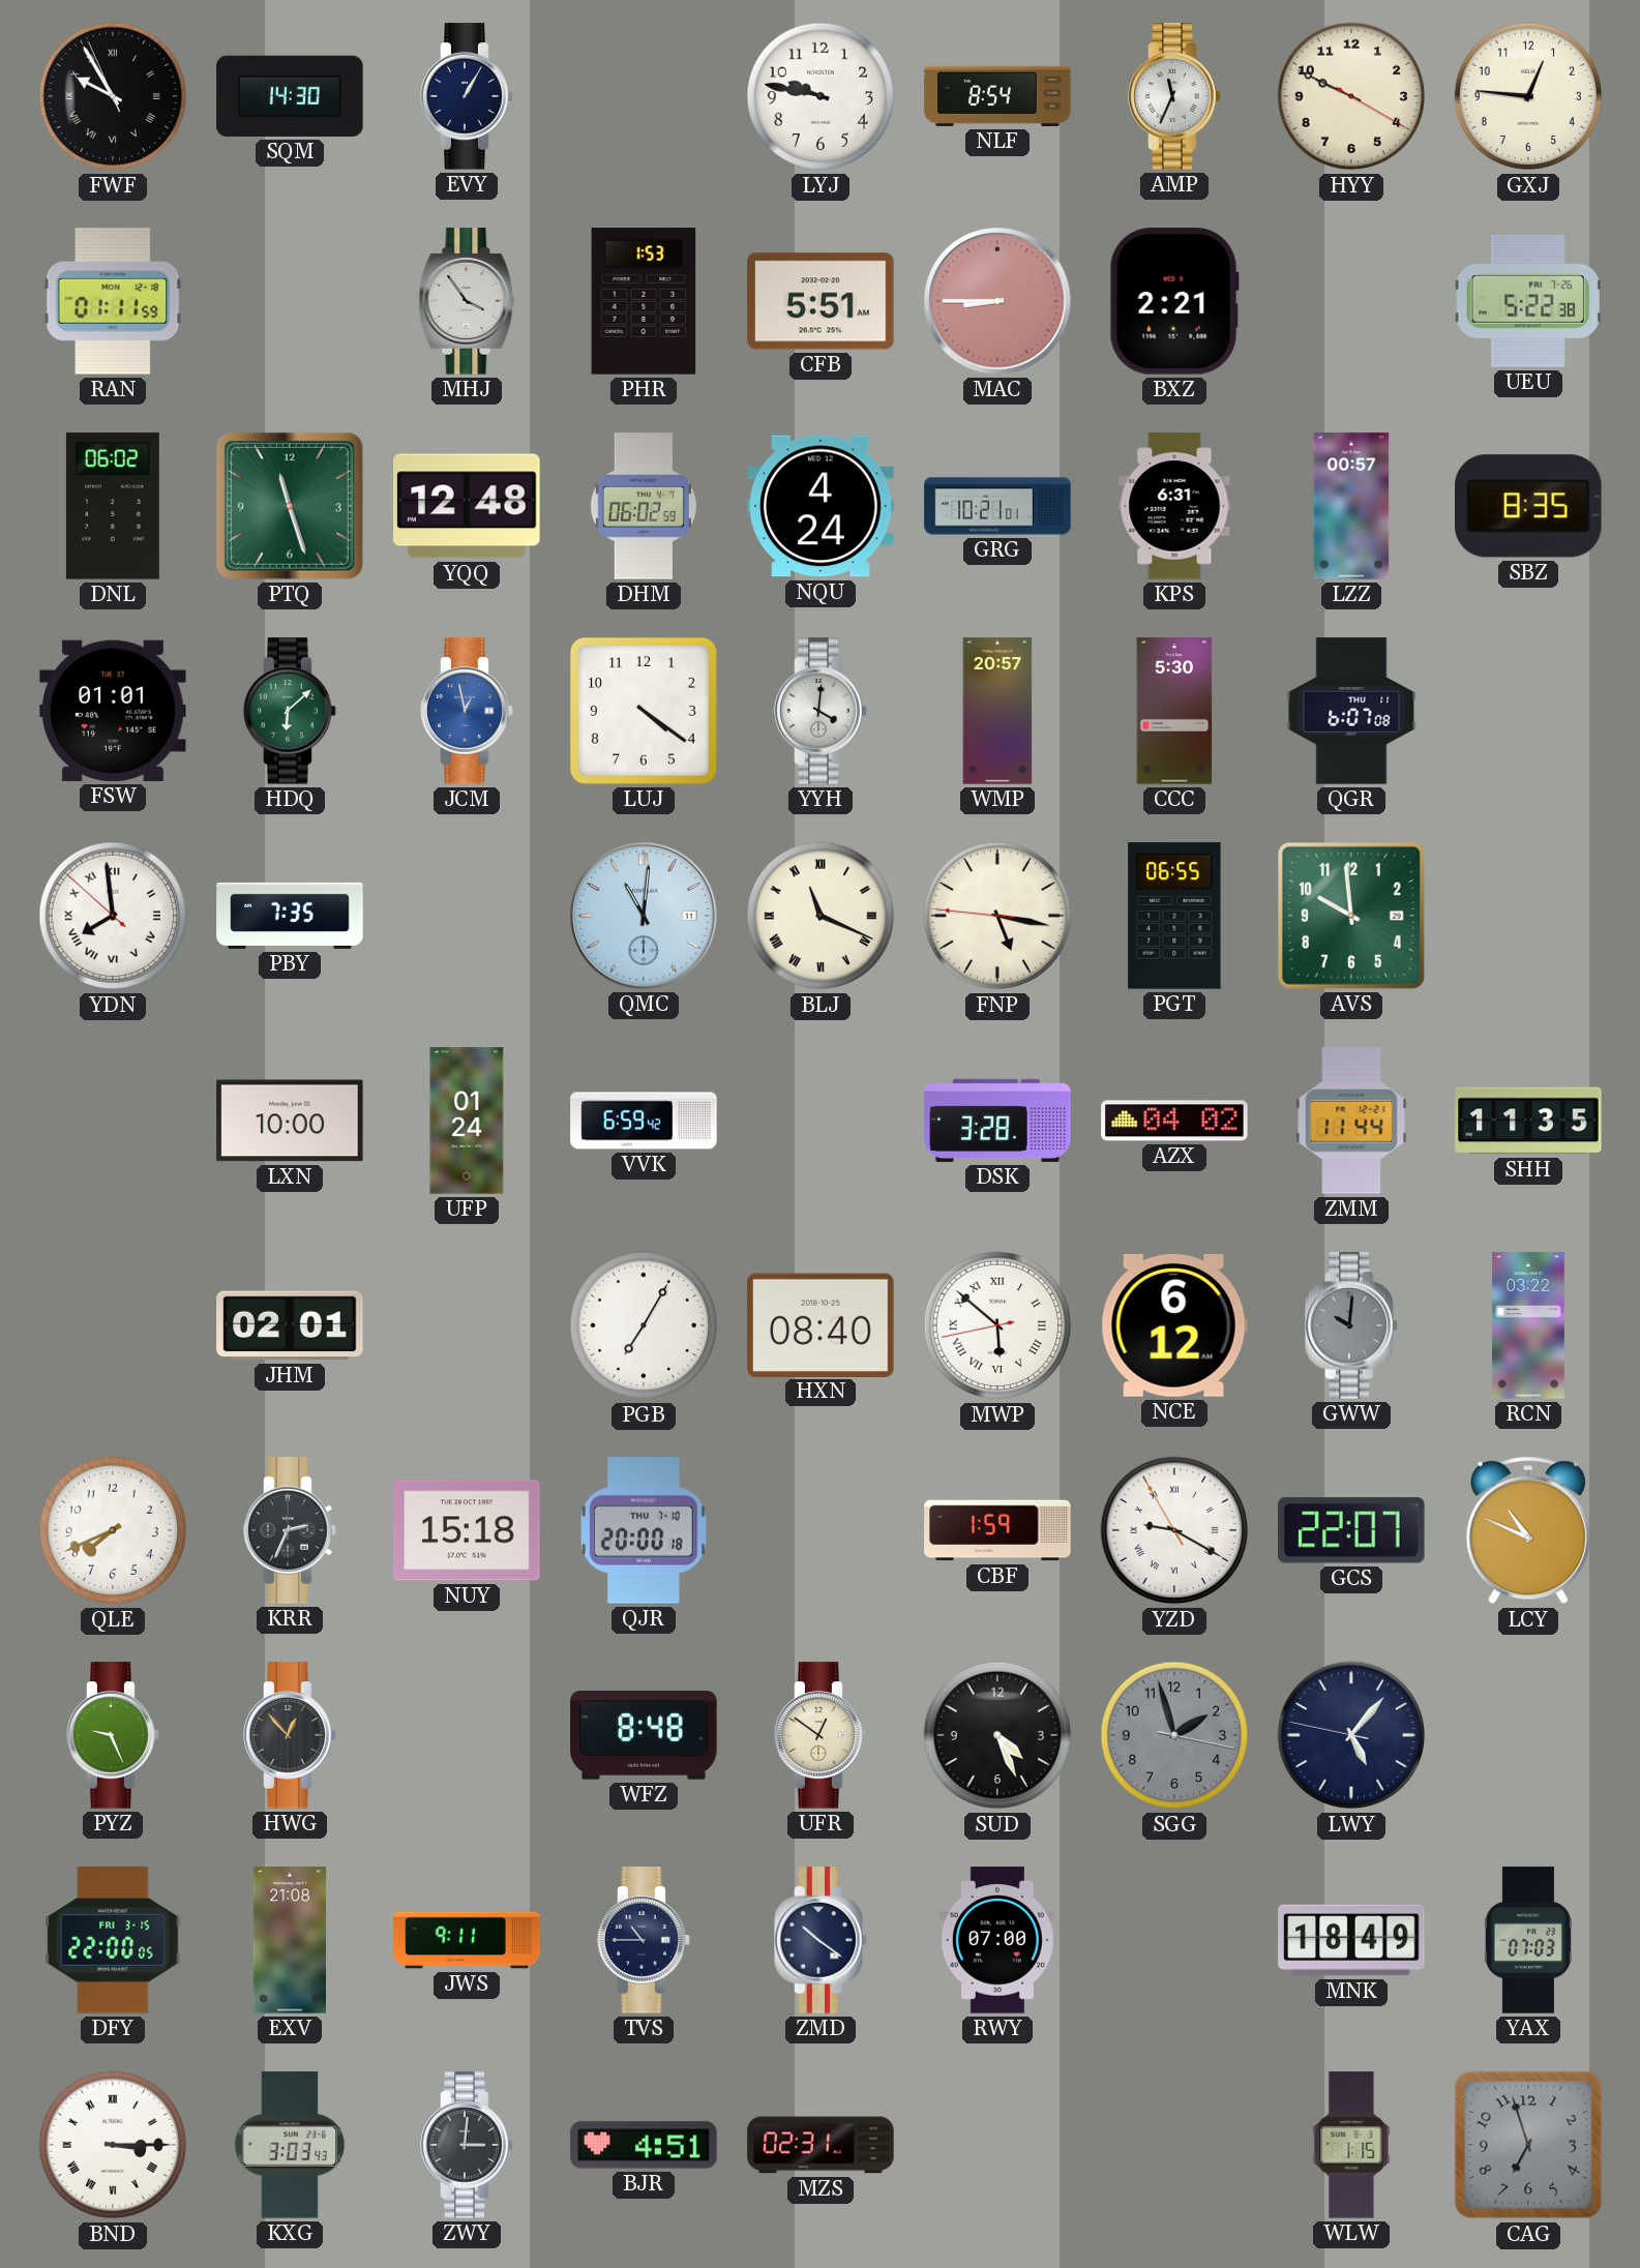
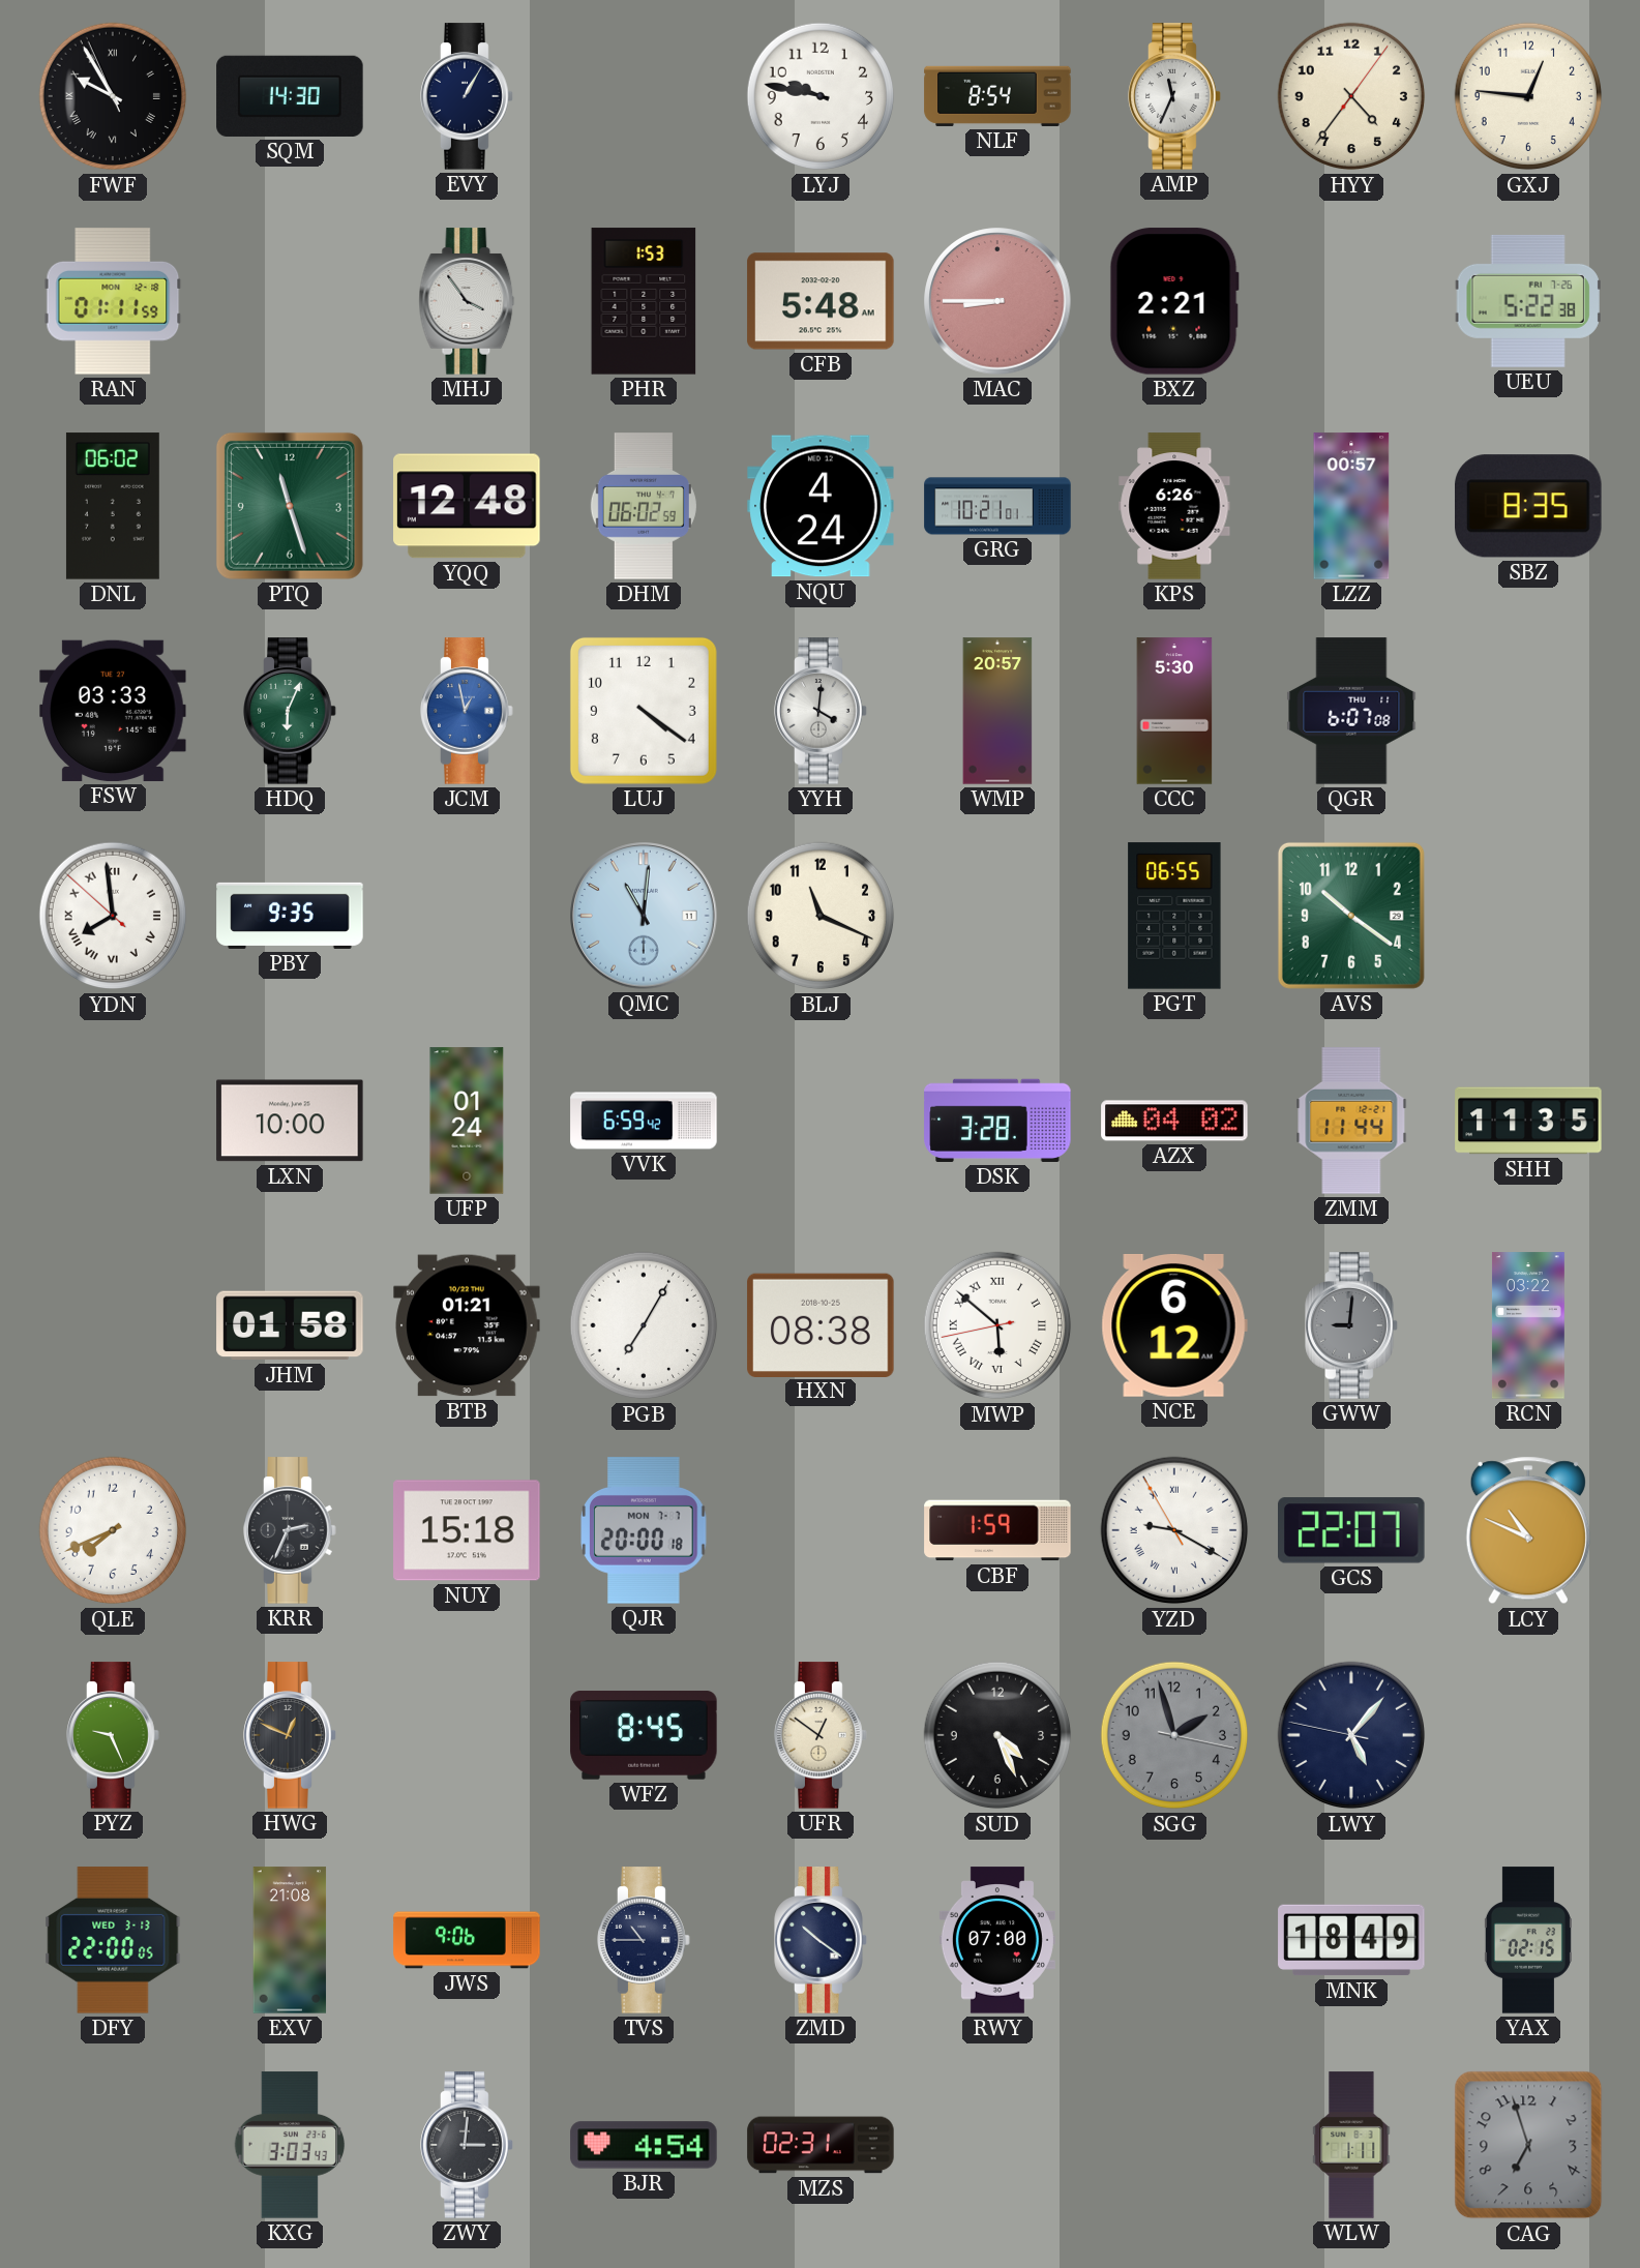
HYY: 9:49 -> 4:36 (1351, 96)
CFB: 5:51 -> 5:48 (821, 301)
KPS: 6:31 -> 6:26 (1174, 506)
FSW: 01:01 -> 03:33 (113, 711)
HDQ: 6:08 -> 6:04 (290, 711)
PBY: 7:35 -> 9:35 (290, 916)
BLJ numerals: Roman -> Arabic (821, 916)
FNP: 5:16 -> none (997, 916)
AVS: 9:59 -> 10:21 (1351, 916)
JHM: 02:01 -> 01:58 (290, 1325)
BTB: none -> 01:21 (467, 1325)
HXN: 08:40 -> 08:38 (821, 1324)
GWW: 10:01 -> 9:01 (1351, 1325)
QJR date: THU 7-10 -> MON 7-7 (644, 1530)
HWG: 12:53 -> 12:49 (290, 1735)
WFZ: 8:48 -> 8:45 (644, 1735)
DFY date: FRI 3-15 -> WED 3-13 (113, 1940)
JWS: 9:11 -> 9:06 (467, 1940)
YAX: 07:03 -> 02:15 (1528, 1940)
BND: 3:15 -> none (113, 2145)
BJR: 4:51 -> 4:54 (644, 2145)
WLW: 1:15 -> 1:11 (1351, 2145)
